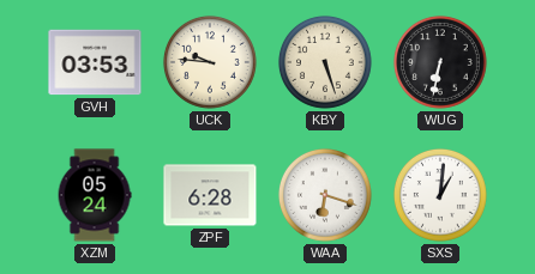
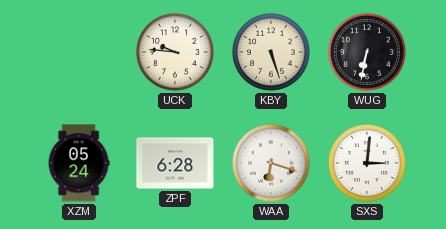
GVH: 03:53 -> none (95, 62)
SXS: 1:01 -> 3:01 (367, 163)
